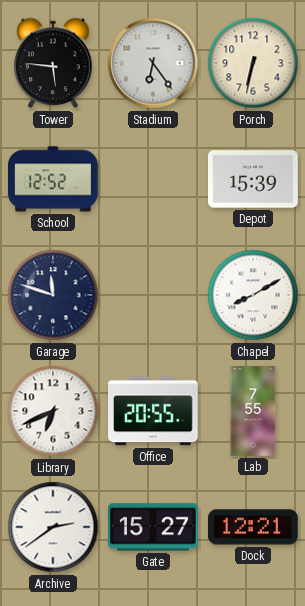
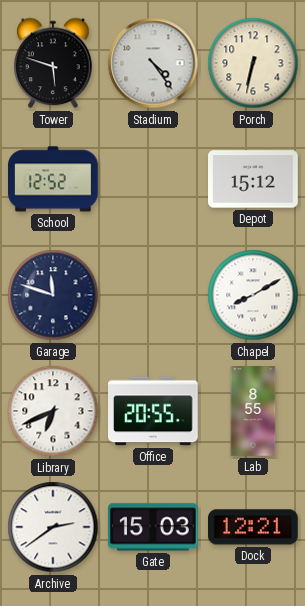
Tower: 5:46 -> 5:48 (53, 63)
Stadium: 6:24 -> 4:24 (153, 63)
Depot: 15:39 -> 15:12 (253, 179)
Lab: 7:55 -> 8:55 (253, 411)
Gate: 15:27 -> 15:03 (154, 527)
